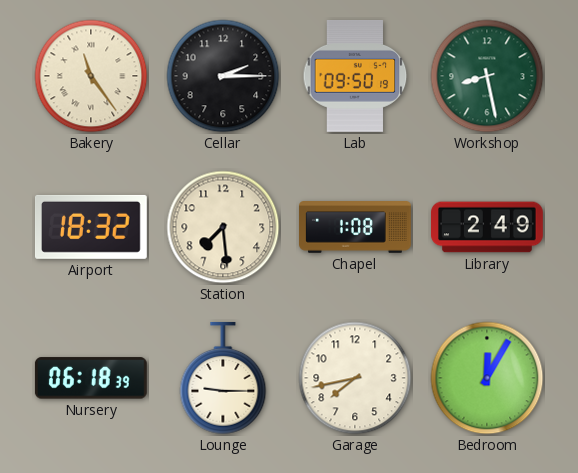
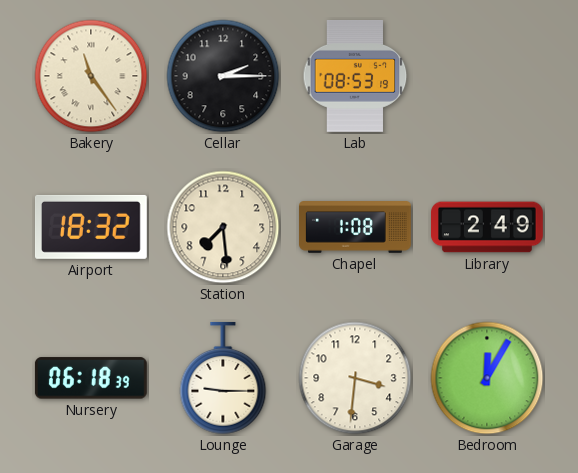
Lab: 09:50 -> 08:53 (355, 76)
Workshop: 8:28 -> none (487, 76)
Garage: 7:43 -> 3:31 (355, 378)
